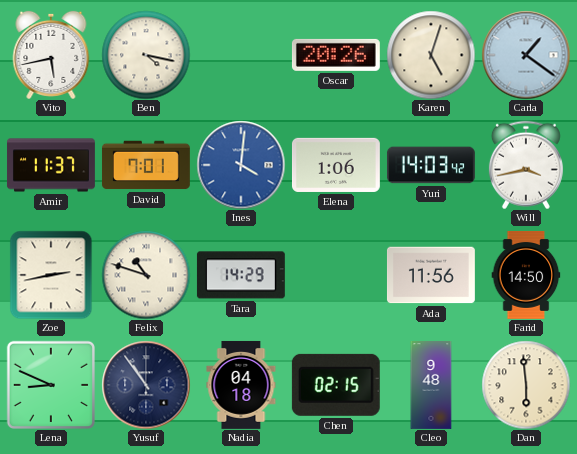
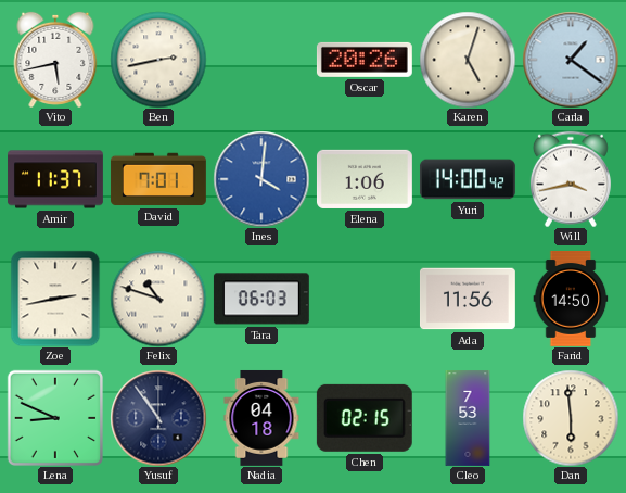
Ben: 4:17 -> 2:43 (158, 60)
Yuri: 14:03 -> 14:00 (468, 179)
Tara: 14:29 -> 06:03 (261, 299)
Cleo: 9:48 -> 7:53 (468, 419)
